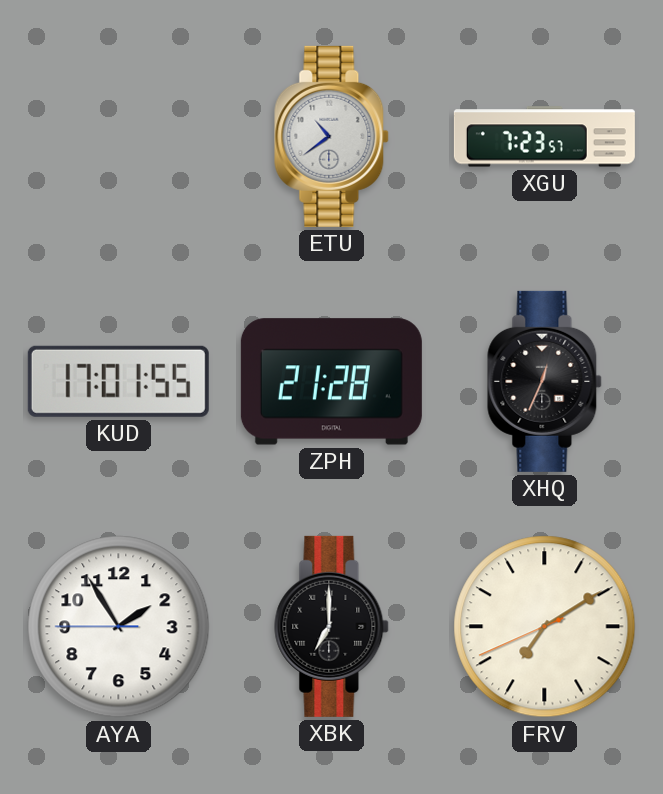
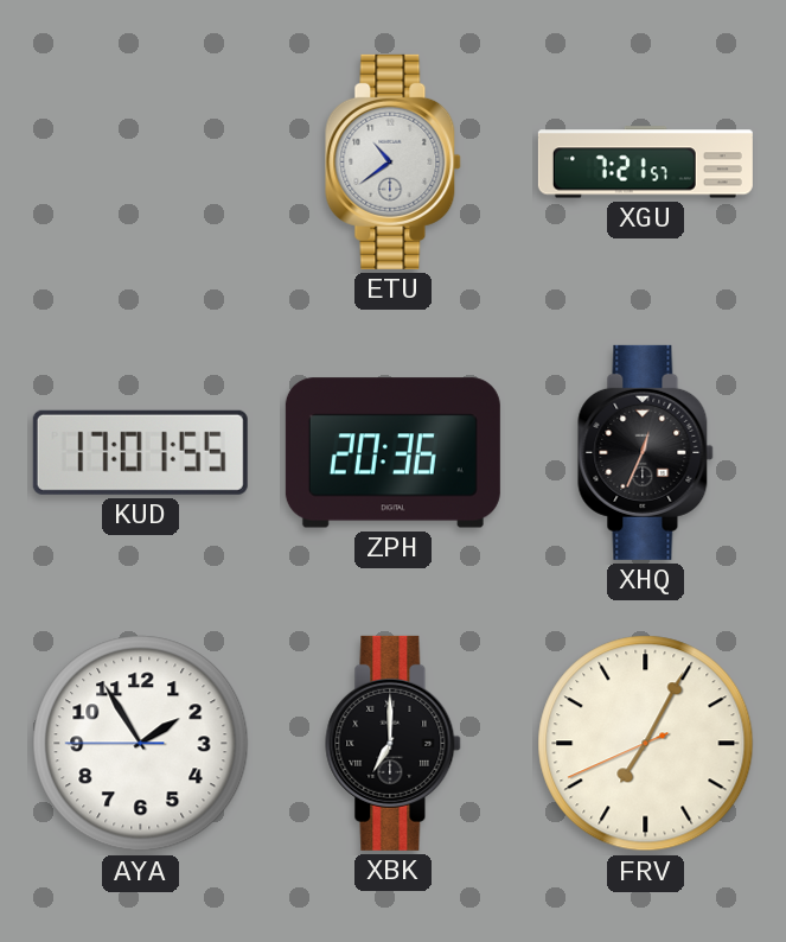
XGU: 7:23 -> 7:21 (645, 163)
ZPH: 21:28 -> 20:36 (392, 453)
FRV: 7:09 -> 7:04 (646, 744)
